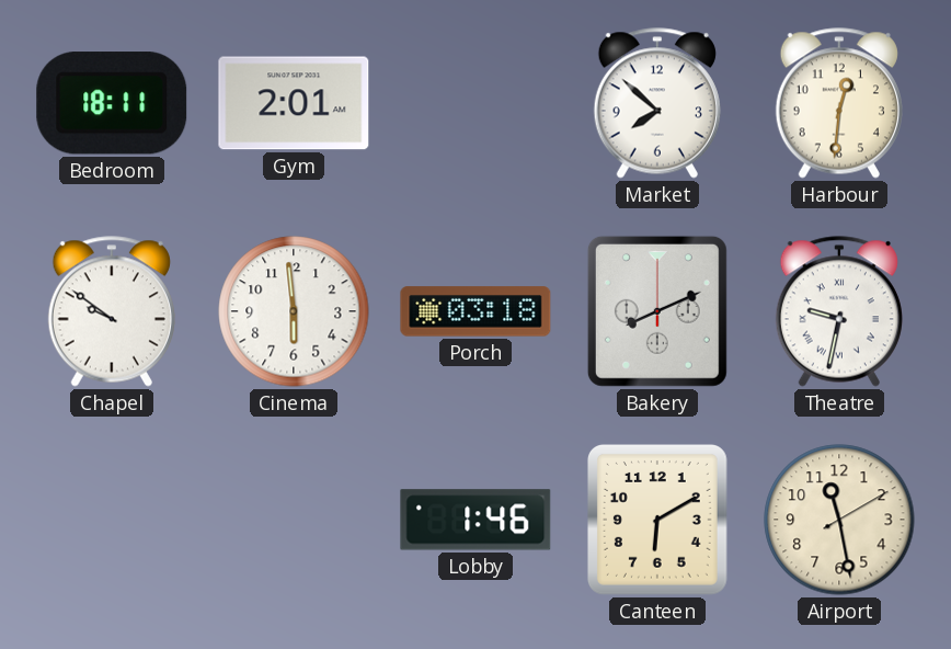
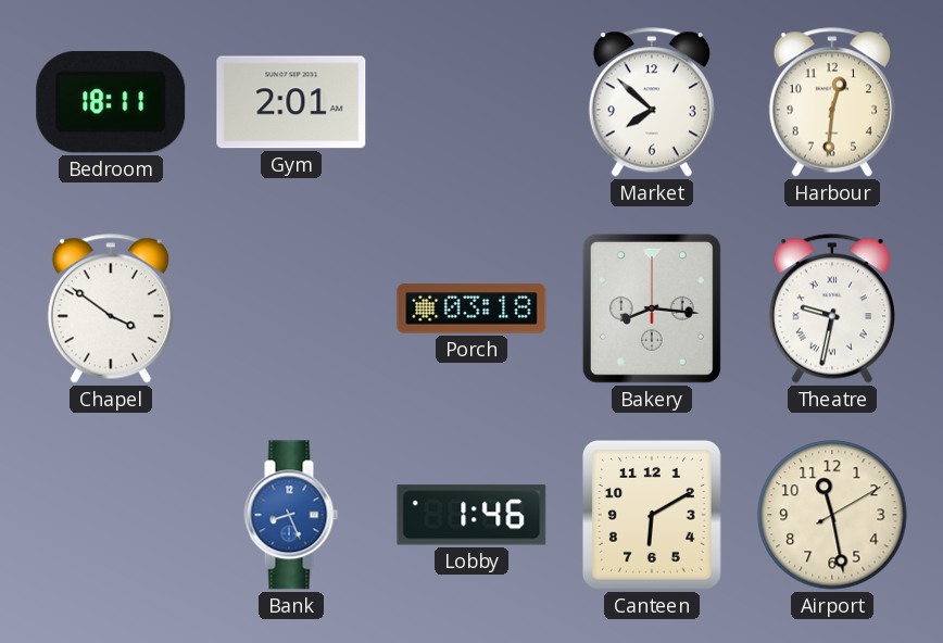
Chapel: 9:51 -> 3:51 (111, 308)
Cinema: 5:59 -> none (294, 311)
Bakery: 8:11 -> 8:16 (652, 308)
Bank: none -> 8:26 (291, 515)
